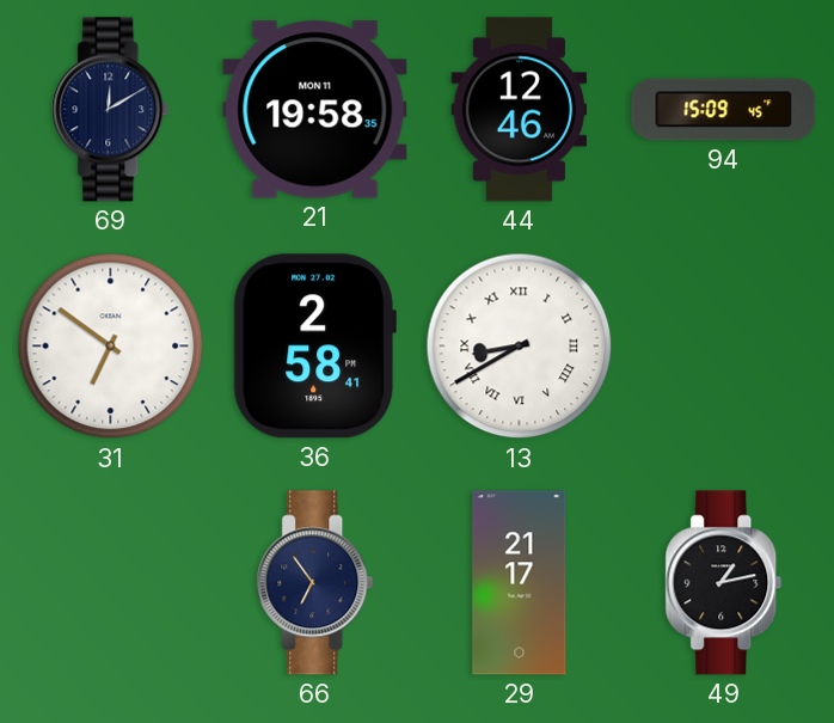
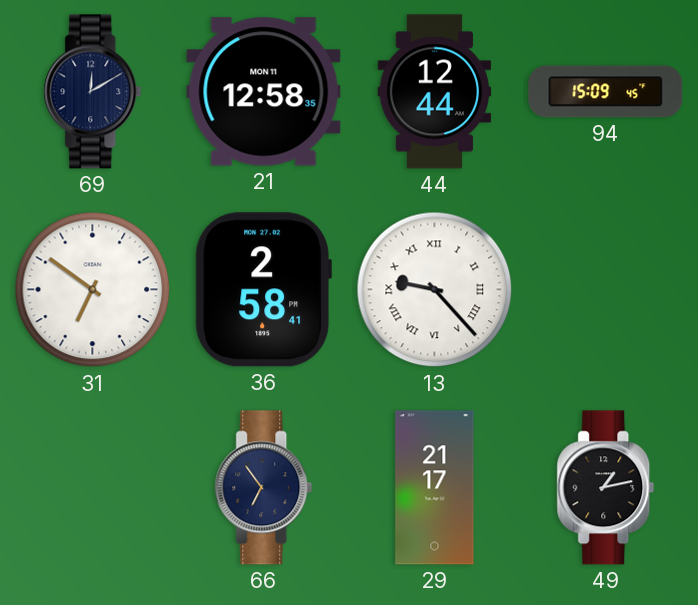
21: 19:58 -> 12:58 (264, 92)
44: 12:46 -> 12:44 (435, 92)
13: 8:40 -> 9:23 (435, 290)
